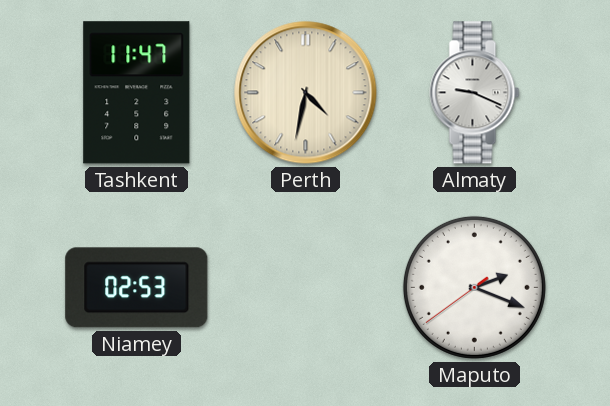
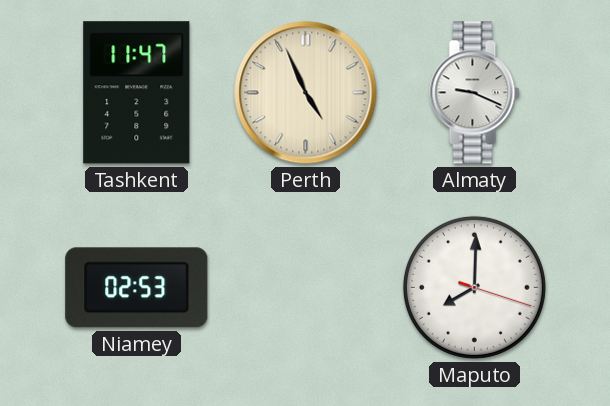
Perth: 4:32 -> 4:56 (306, 93)
Maputo: 2:18 -> 8:00 (474, 287)
